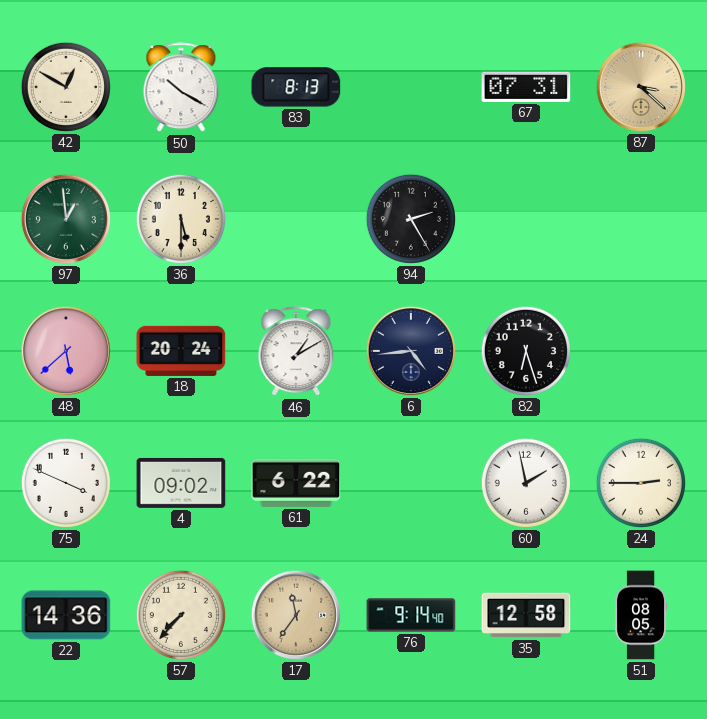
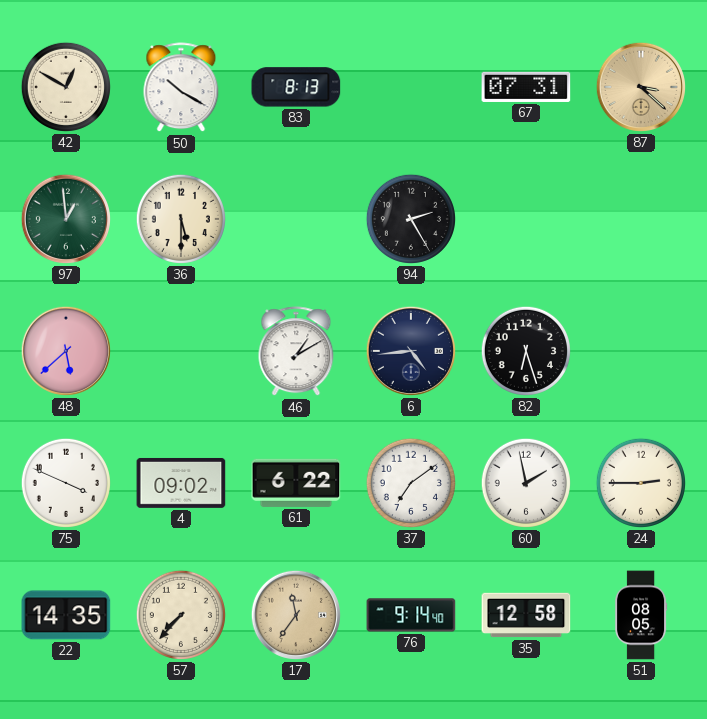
18: 20:24 -> none (181, 351)
37: none -> 7:09 (411, 483)
22: 14:36 -> 14:35 (66, 615)
